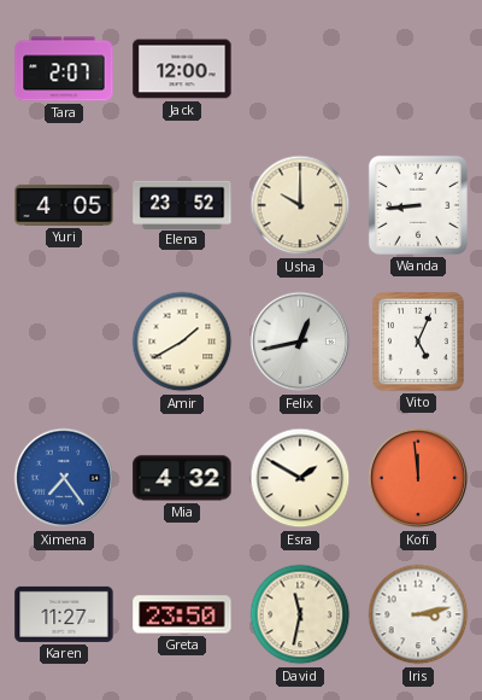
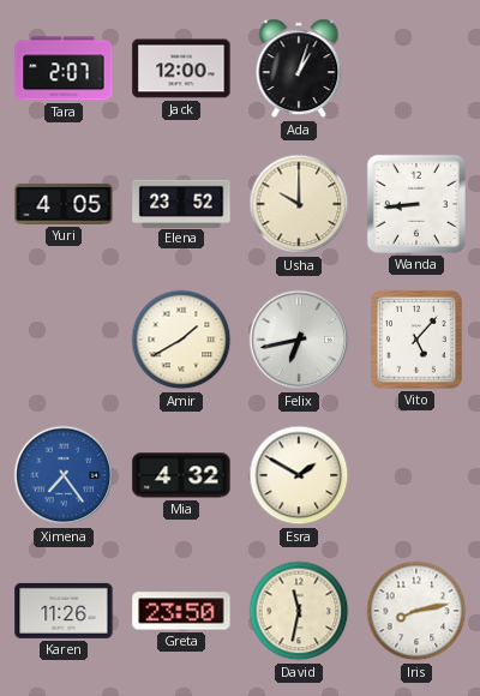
Ada: none -> 1:03 (299, 68)
Felix: 12:43 -> 6:43 (299, 340)
Vito: 5:04 -> 5:07 (418, 341)
Kofi: 11:59 -> none (418, 478)
Karen: 11:27 -> 11:26 (64, 611)
Iris: 3:13 -> 8:13 (416, 611)
